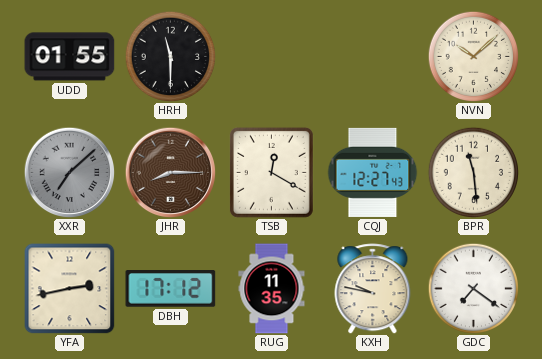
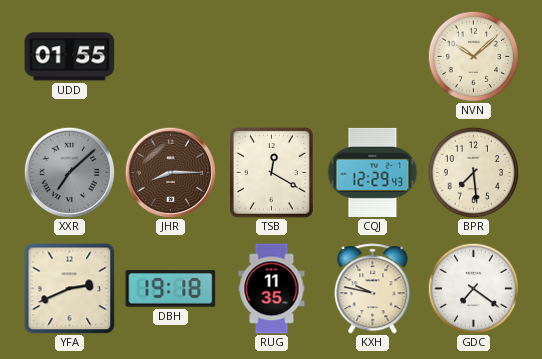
HRH: 11:30 -> none (170, 56)
CQJ: 12:27 -> 12:29 (372, 172)
BPR: 11:29 -> 7:29 (473, 172)
YFA: 2:43 -> 2:41 (70, 289)
DBH: 17:12 -> 19:18 (171, 289)
